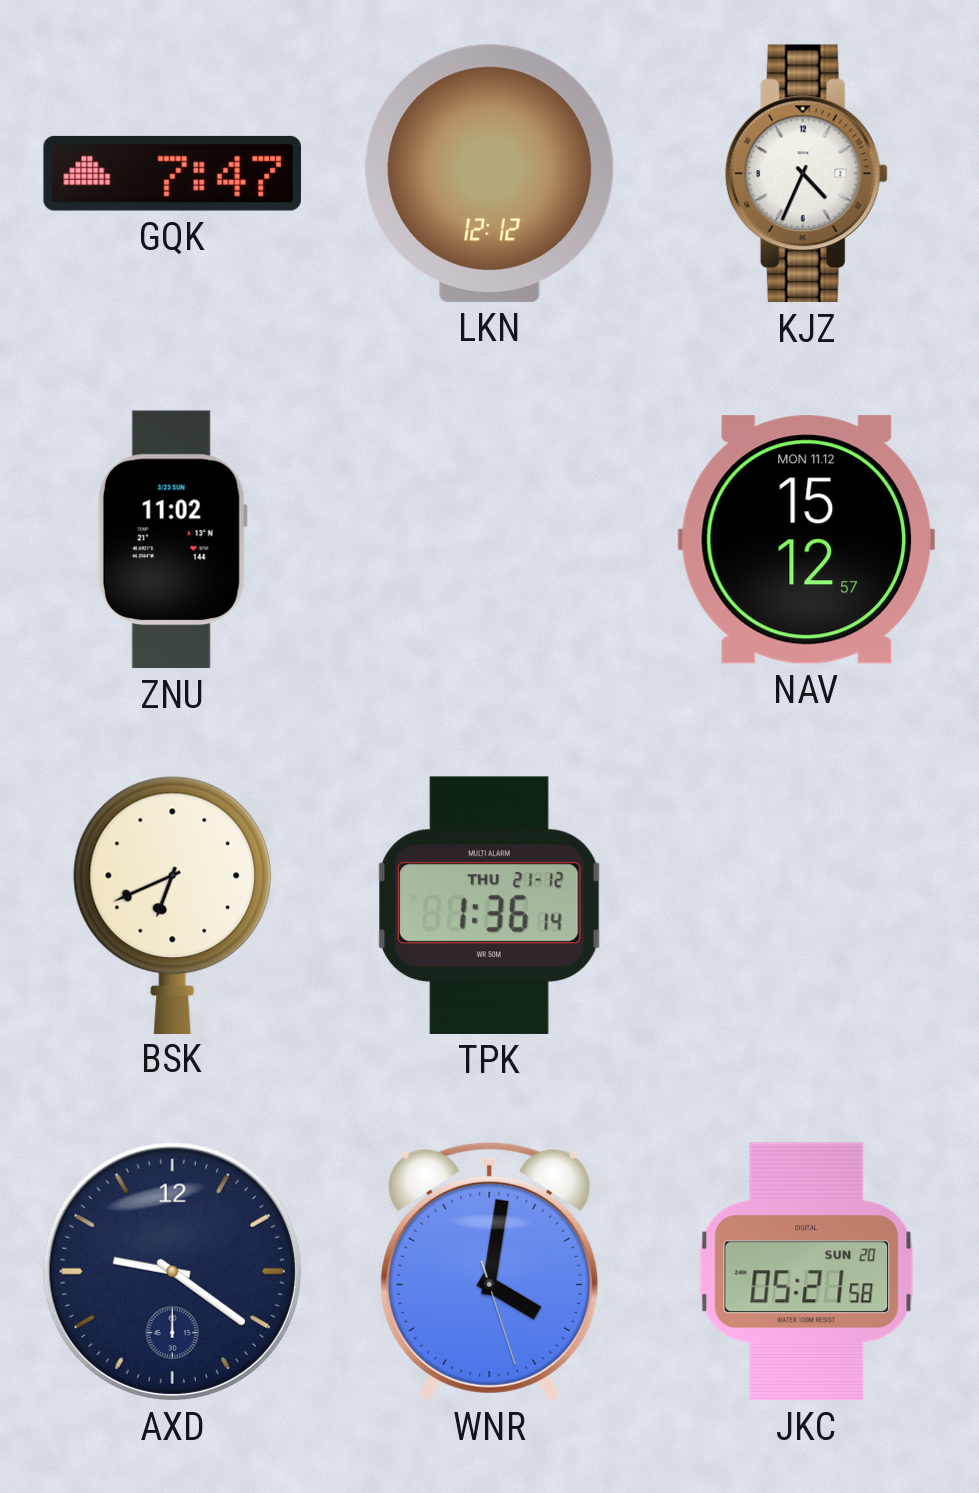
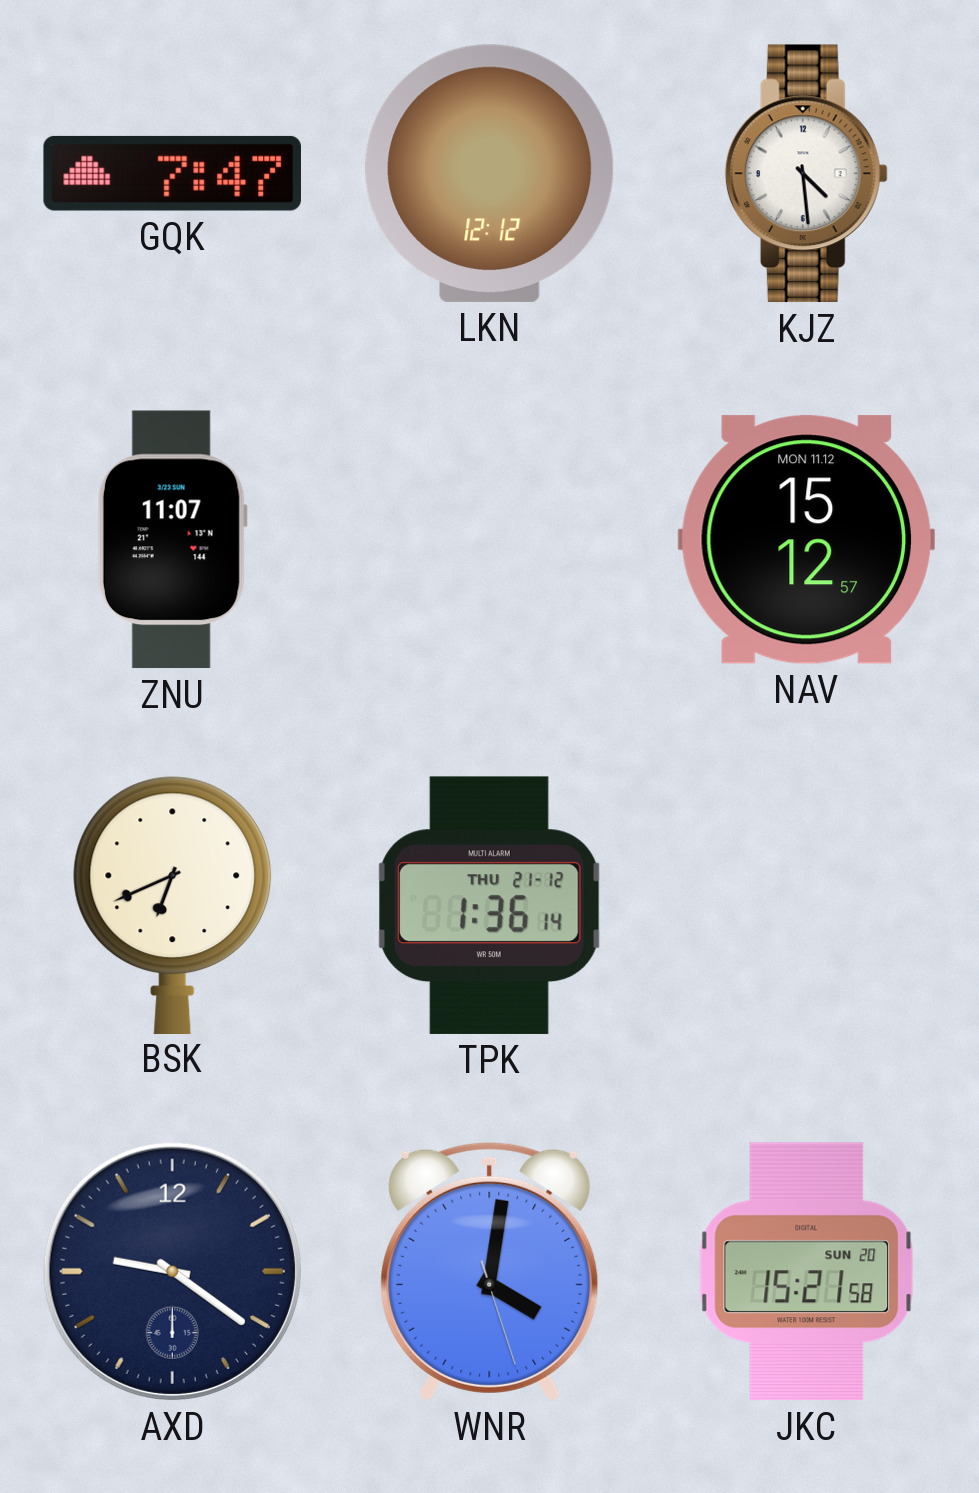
KJZ: 4:34 -> 4:29 (806, 174)
ZNU: 11:02 -> 11:07 (172, 540)
JKC: 05:21 -> 15:21 (807, 1272)
